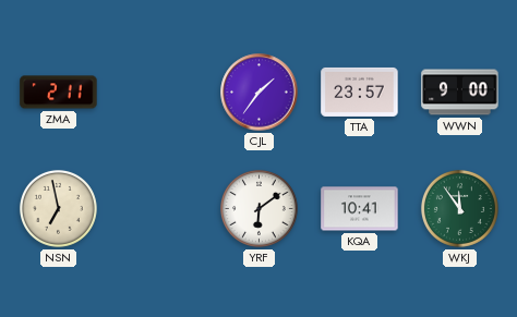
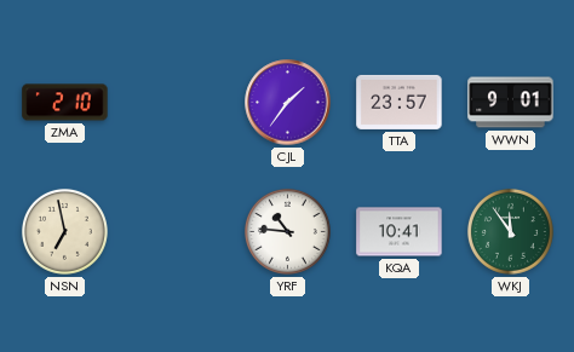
ZMA: 2:11 -> 2:10 (65, 103)
WWN: 9:00 -> 9:01 (511, 103)
YRF: 6:09 -> 10:46 (287, 231)
